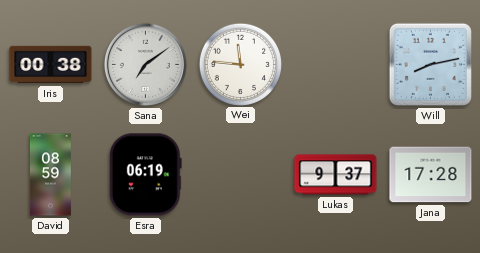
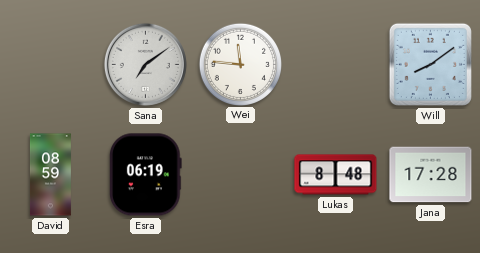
Iris: 00:38 -> none (51, 65)
Will: 8:13 -> 8:09 (430, 64)
Lukas: 9:37 -> 8:48 (336, 175)
